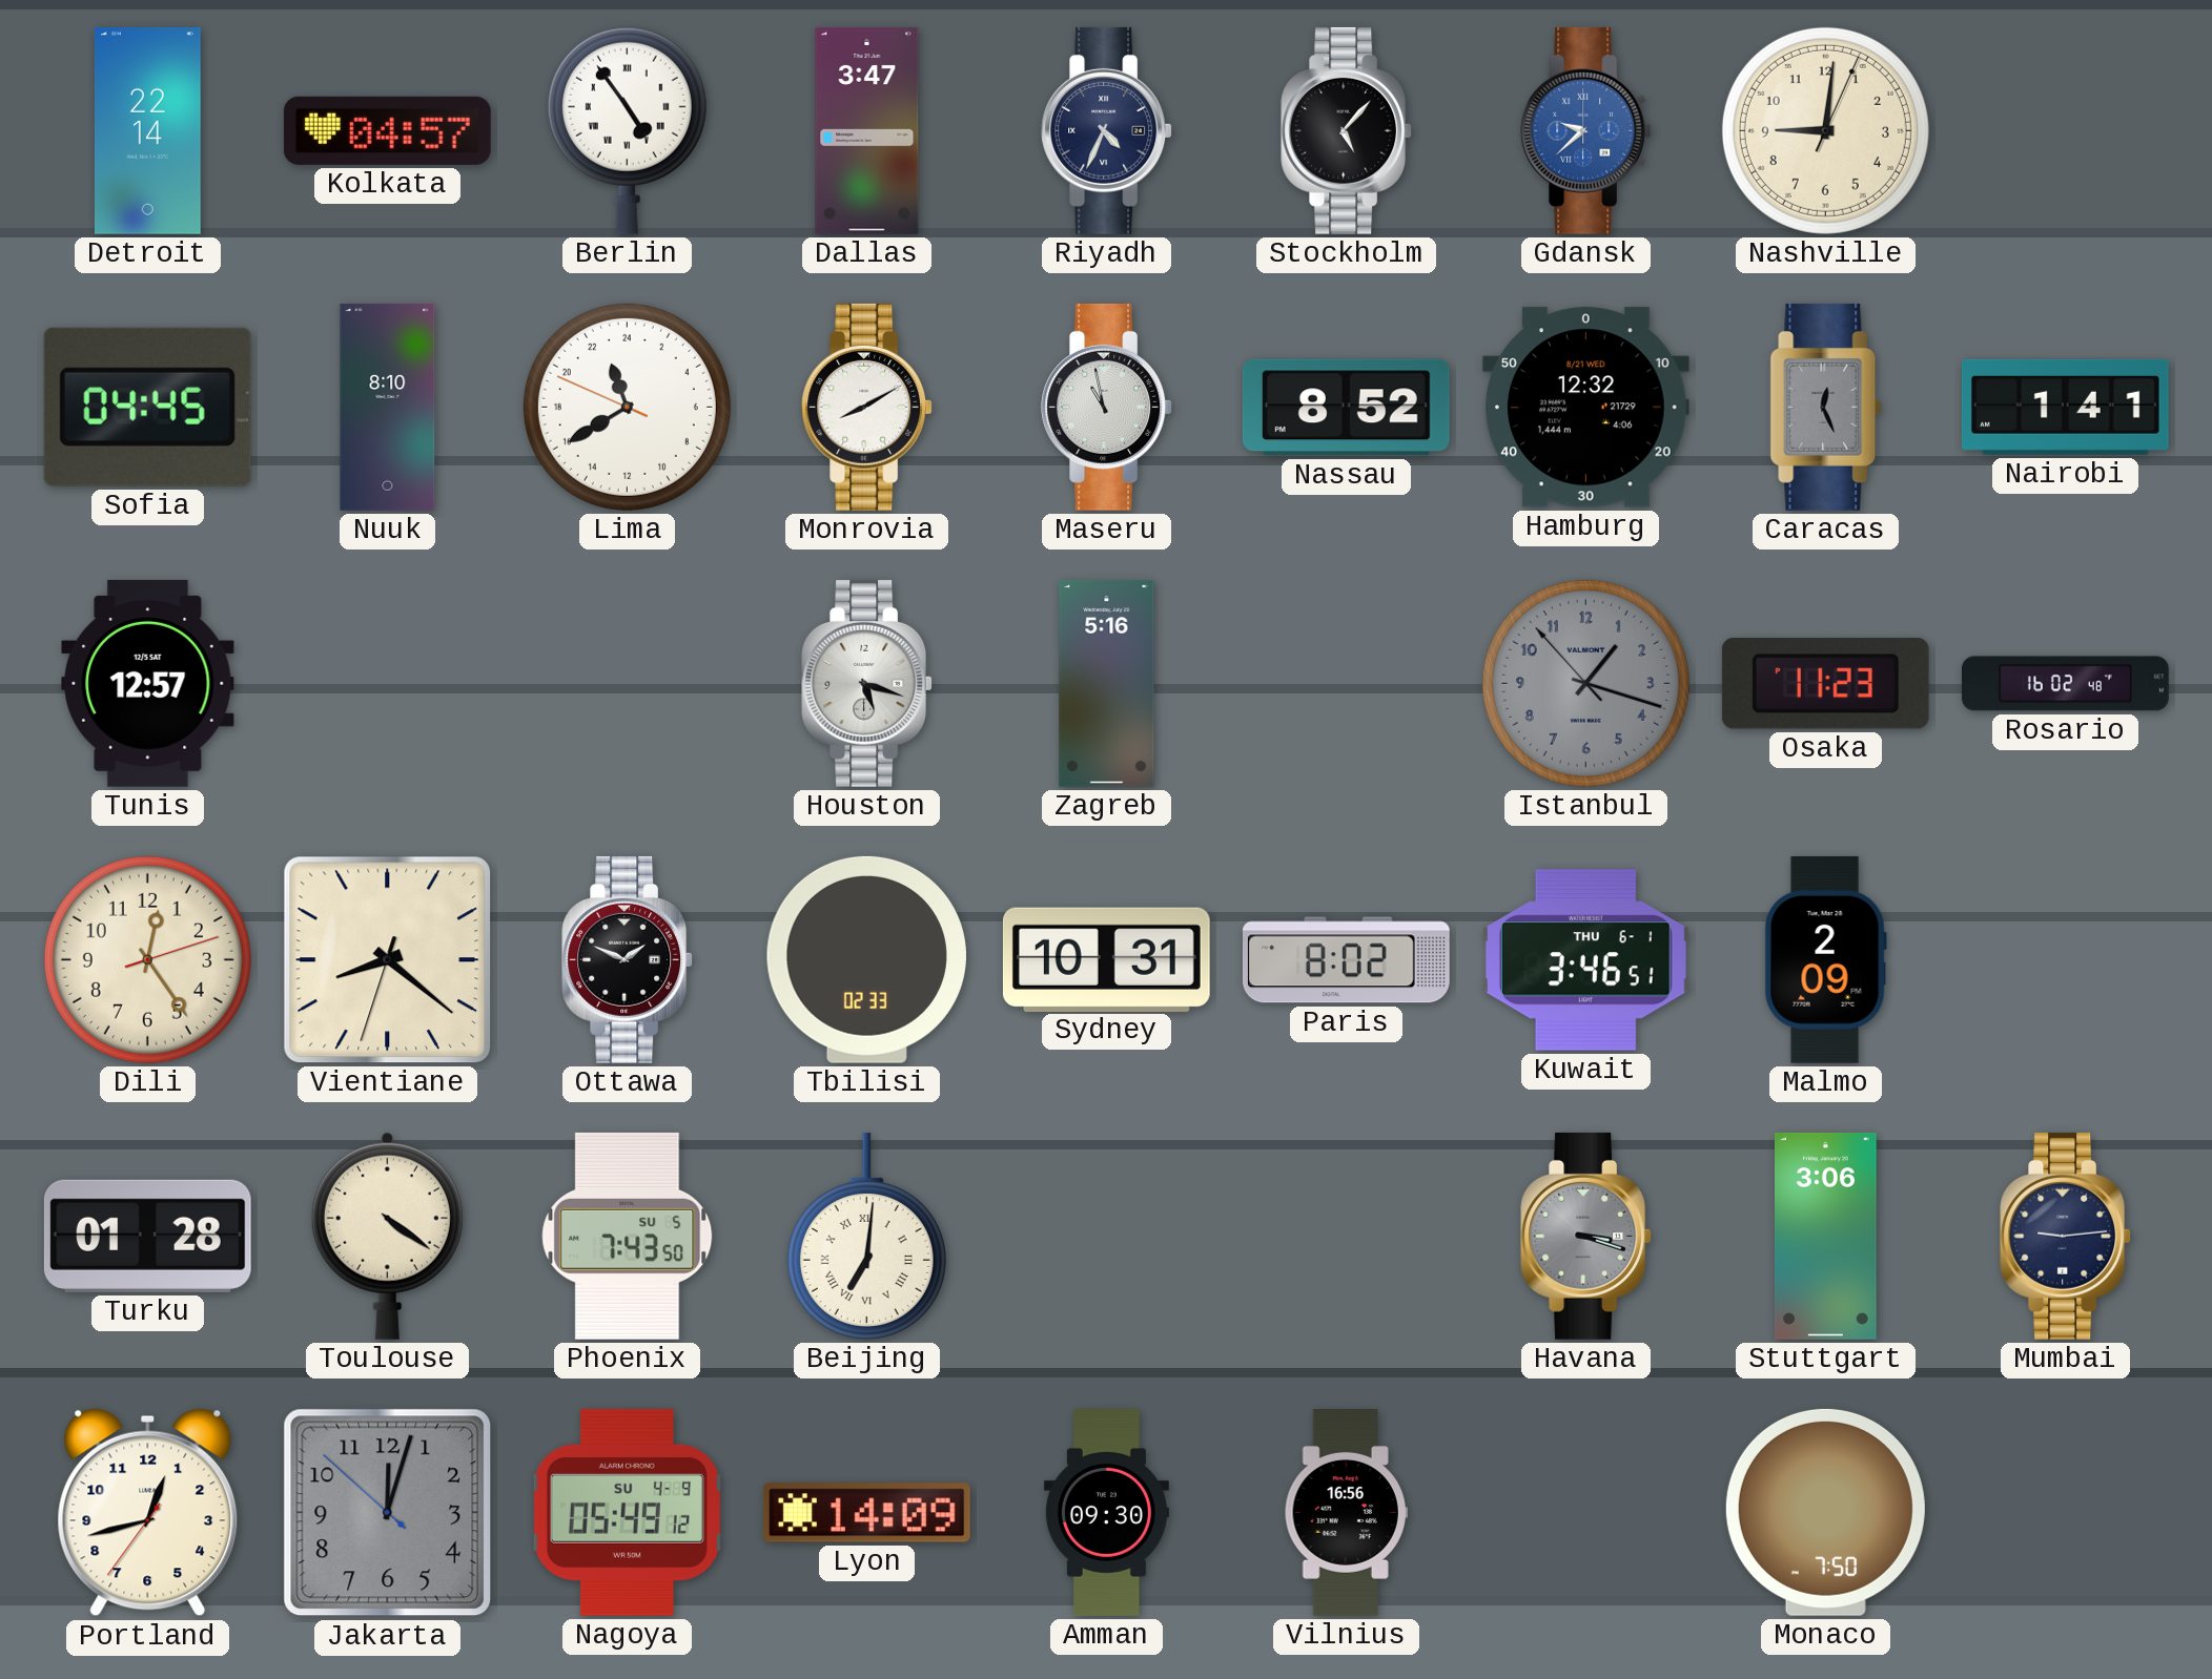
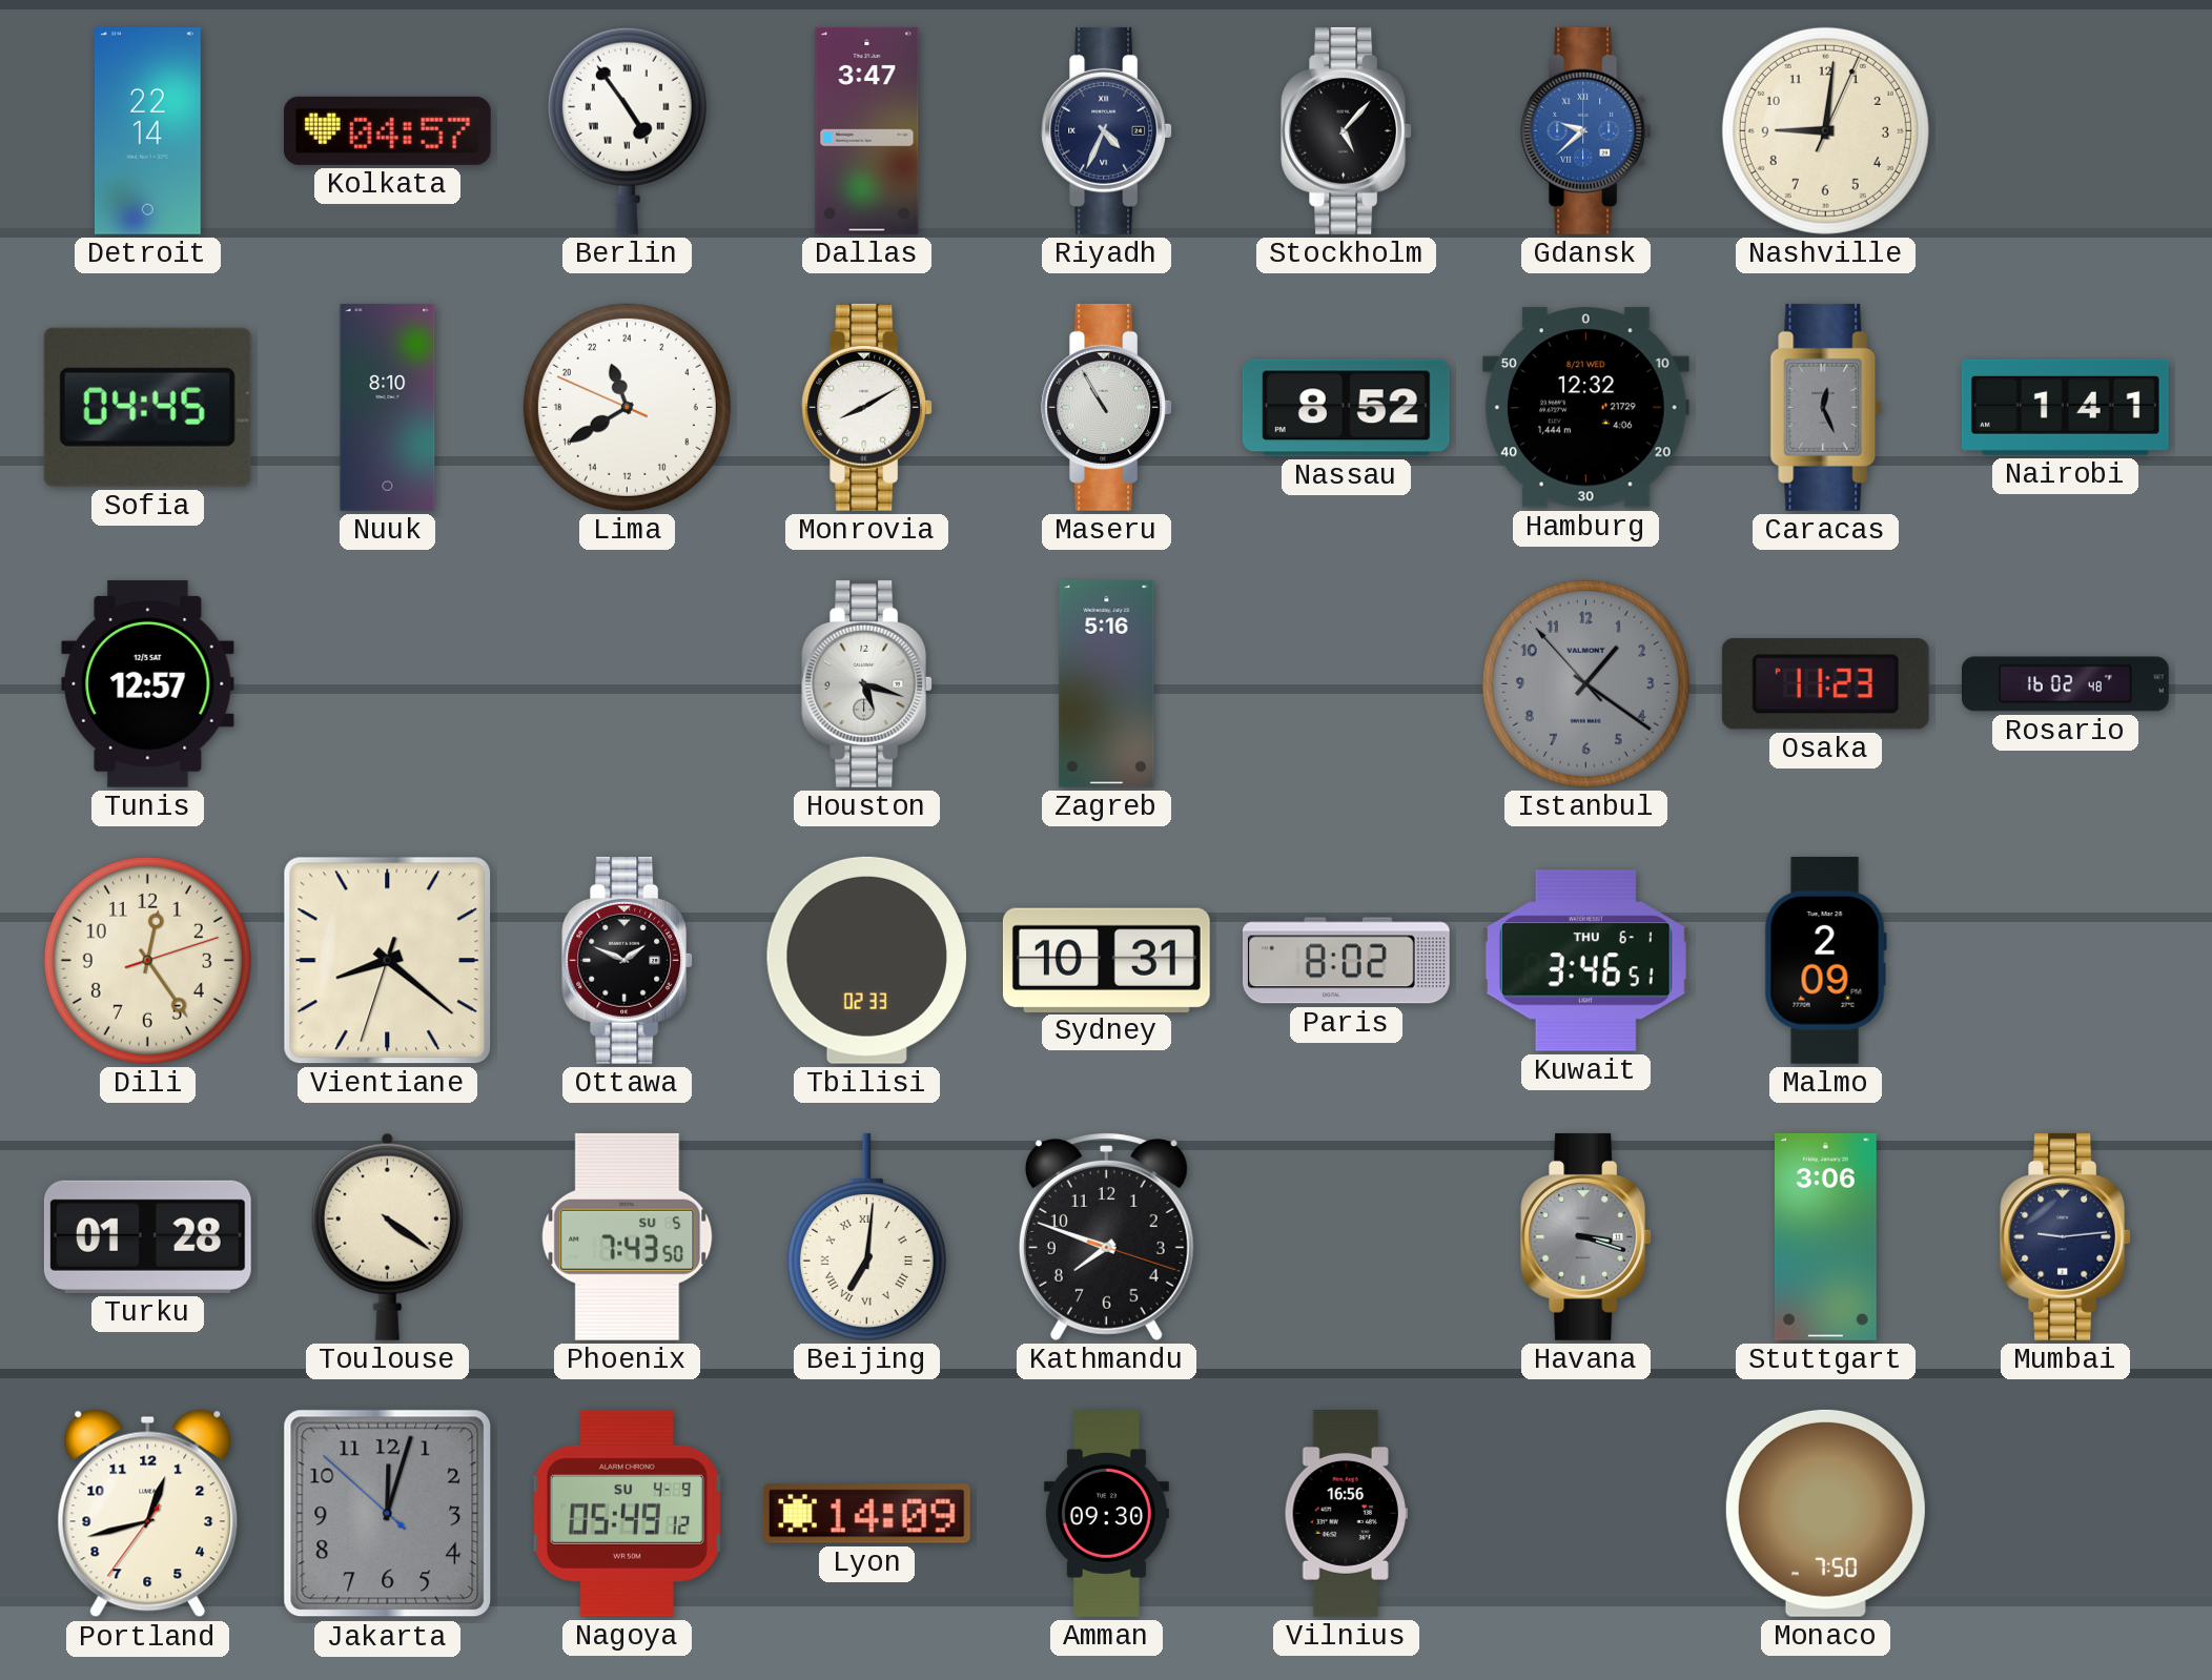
Maseru: 10:58 -> 10:55 (1107, 407)
Istanbul: 1:17 -> 1:20 (1585, 683)
Kathmandu: none -> 7:48 (1106, 1236)
